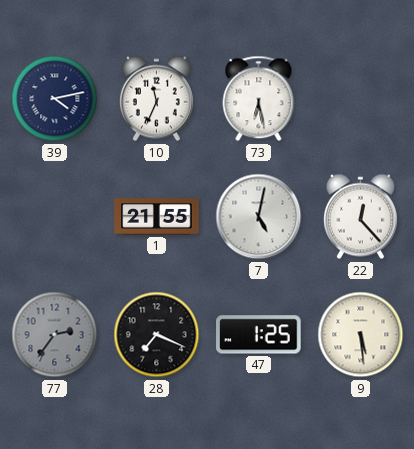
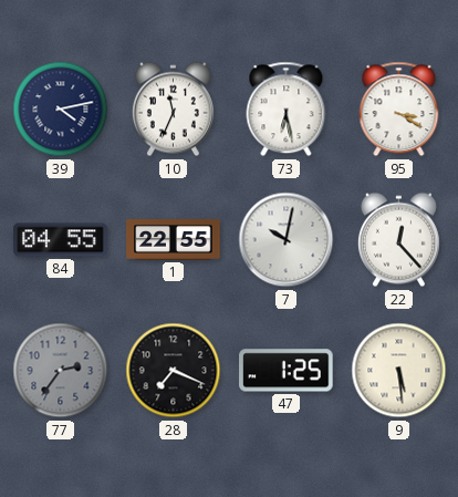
95: none -> 3:20 (399, 110)
84: none -> 04:55 (61, 240)
1: 21:55 -> 22:55 (174, 240)
7: 5:02 -> 10:02 (287, 240)
